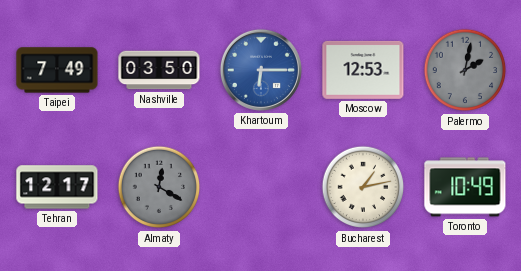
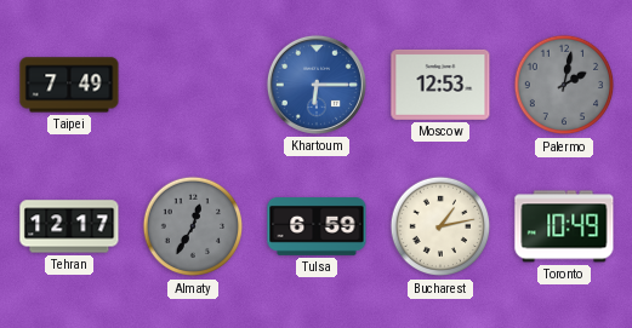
Nashville: 03:50 -> none (159, 70)
Almaty: 12:20 -> 12:35 (193, 226)
Tulsa: none -> 6:59 (317, 228)
